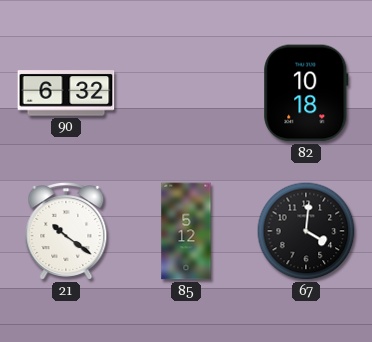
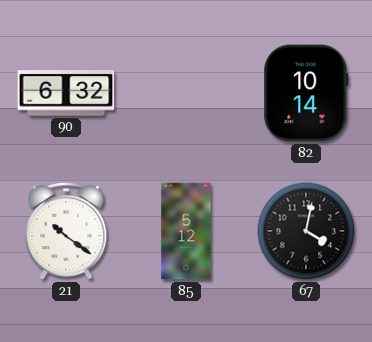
82: 10:18 -> 10:14 (306, 93)
67: 4:01 -> 4:02 (306, 231)
